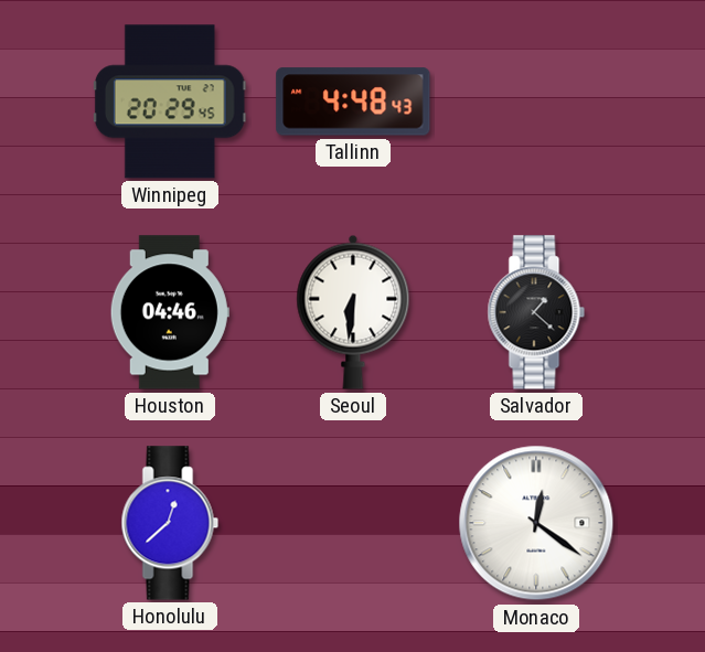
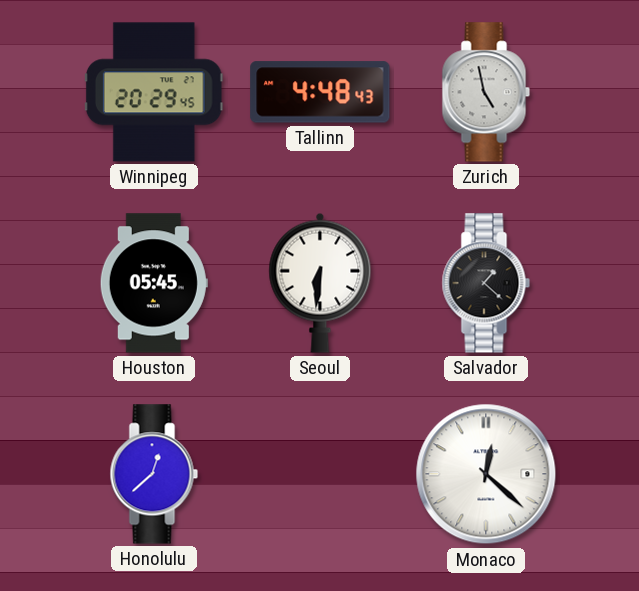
Zurich: none -> 4:58 (486, 92)
Houston: 04:46 -> 05:45 (154, 283)
Monaco: 12:21 -> 12:22 (486, 474)
